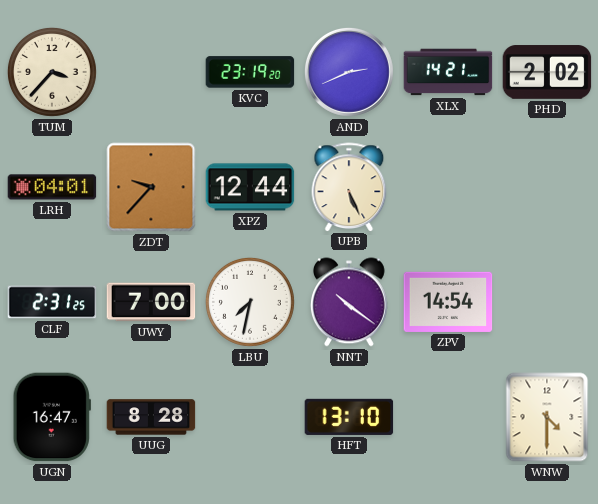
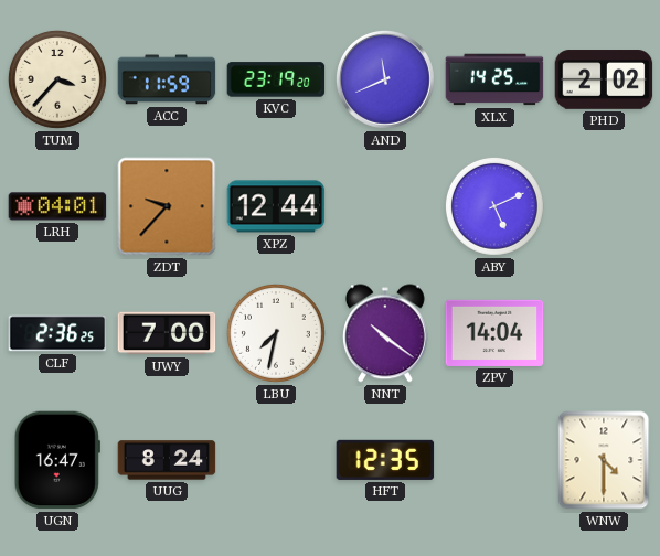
ACC: none -> 11:59 (167, 79)
AND: 2:41 -> 11:41 (385, 79)
XLX: 14:21 -> 14:25 (494, 79)
UPB: 5:26 -> none (349, 187)
ABY: none -> 5:11 (494, 206)
CLF: 2:31 -> 2:36 (57, 333)
ZPV: 14:54 -> 14:04 (494, 333)
UUG: 8:28 -> 8:24 (167, 460)
HFT: 13:10 -> 12:35 (385, 460)
